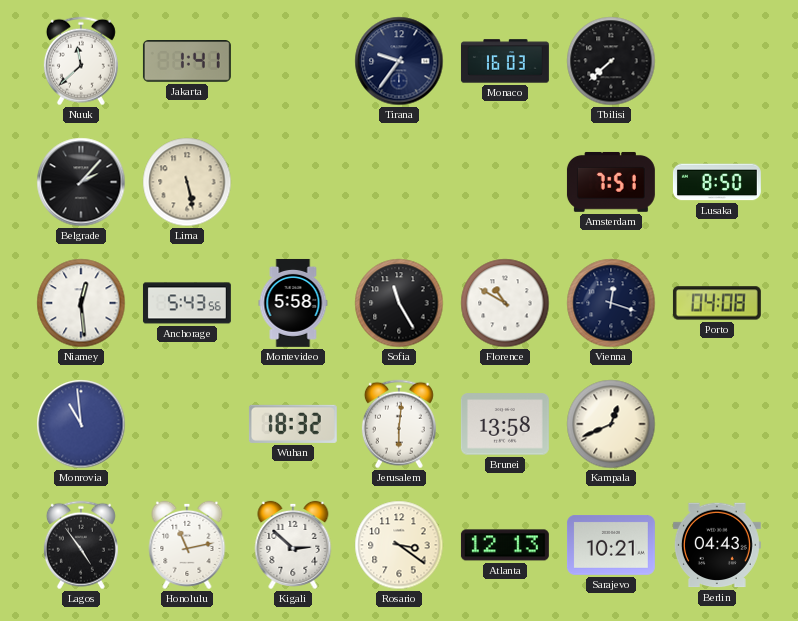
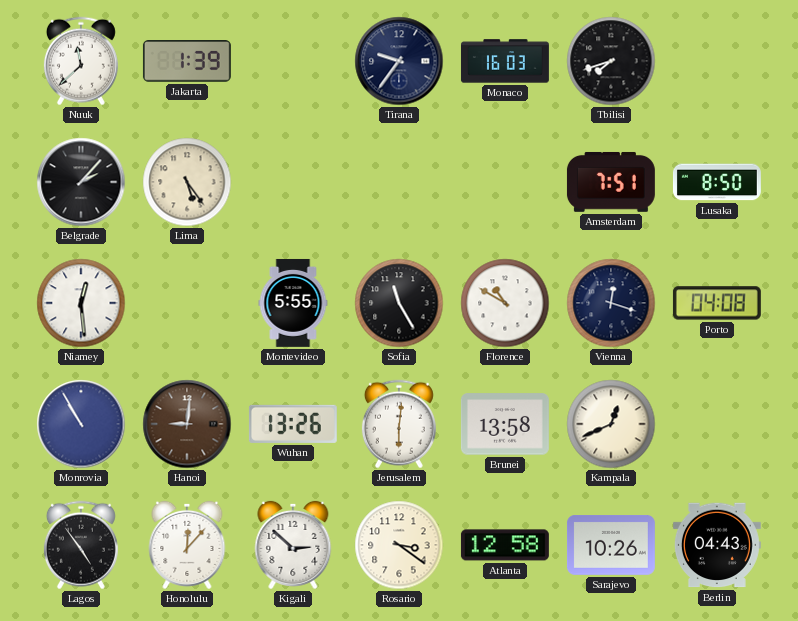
Jakarta: 1:41 -> 1:39 (187, 62)
Tbilisi: 7:38 -> 7:42 (611, 61)
Lima: 5:28 -> 5:24 (187, 182)
Anchorage: 5:43 -> none (187, 303)
Montevideo: 5:58 -> 5:55 (293, 303)
Monrovia: 10:59 -> 10:55 (81, 424)
Hanoi: none -> 9:01 (187, 424)
Wuhan: 18:32 -> 13:26 (293, 424)
Honolulu: 11:13 -> 12:07 (187, 545)
Atlanta: 12:13 -> 12:58 (505, 545)
Sarajevo: 10:21 -> 10:26 (611, 546)
